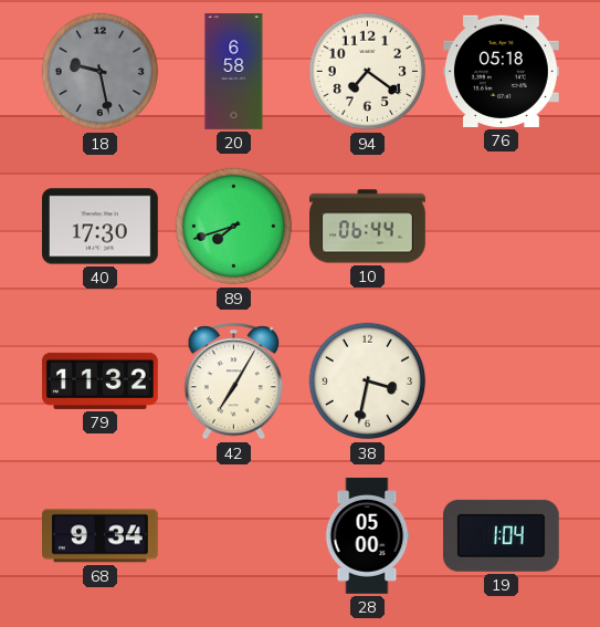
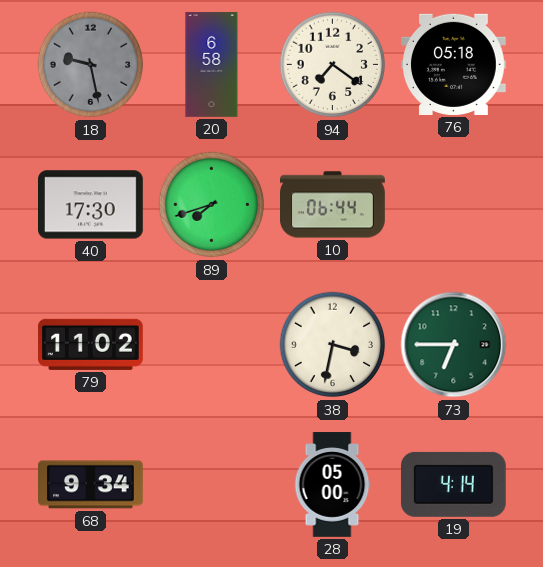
79: 11:32 -> 11:02 (91, 344)
42: 7:05 -> none (234, 382)
73: none -> 6:45 (454, 345)
19: 1:04 -> 4:14 (453, 484)
